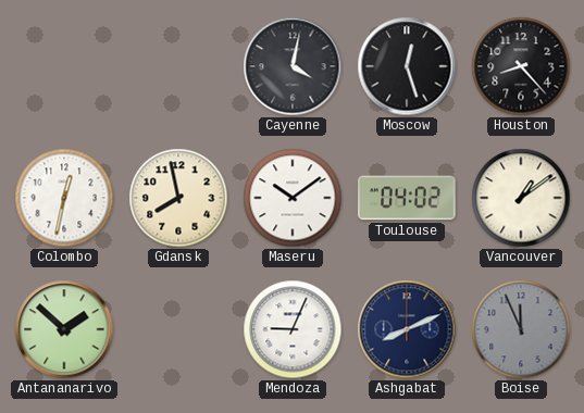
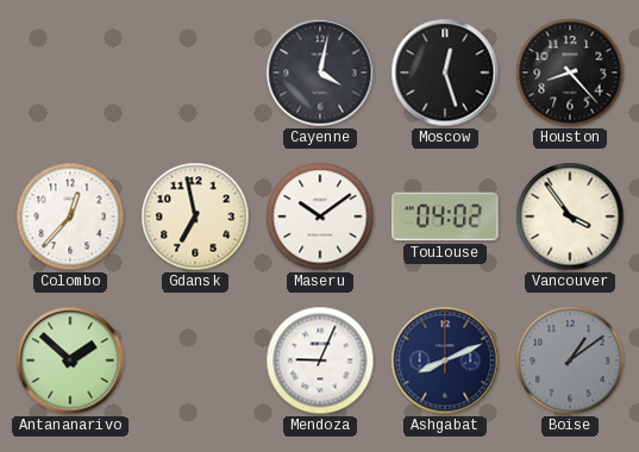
Colombo: 12:32 -> 12:37 (70, 216)
Gdansk: 7:58 -> 6:58 (195, 216)
Vancouver: 1:09 -> 3:54 (570, 216)
Boise: 11:56 -> 1:09 (570, 360)
